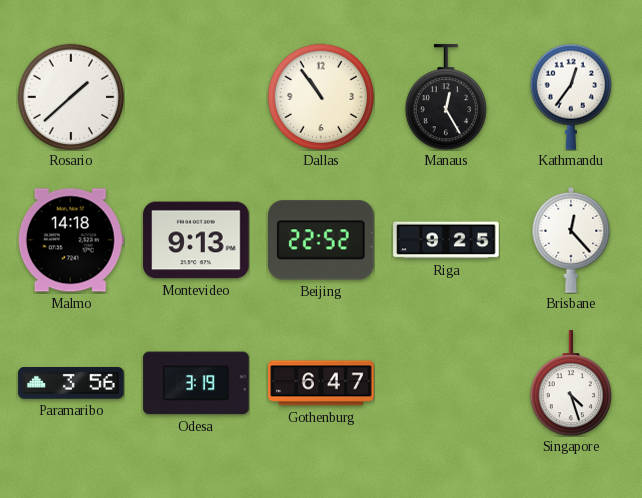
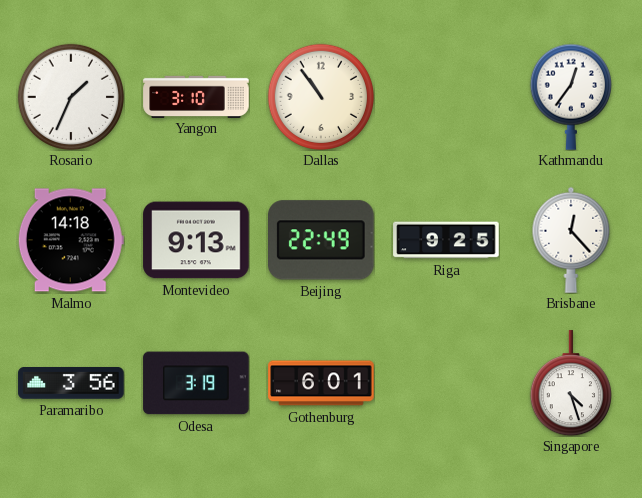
Rosario: 1:38 -> 1:34 (70, 96)
Yangon: none -> 3:10 (196, 96)
Manaus: 12:25 -> none (446, 97)
Beijing: 22:52 -> 22:49 (322, 240)
Gothenburg: 6:47 -> 6:01 (321, 383)
